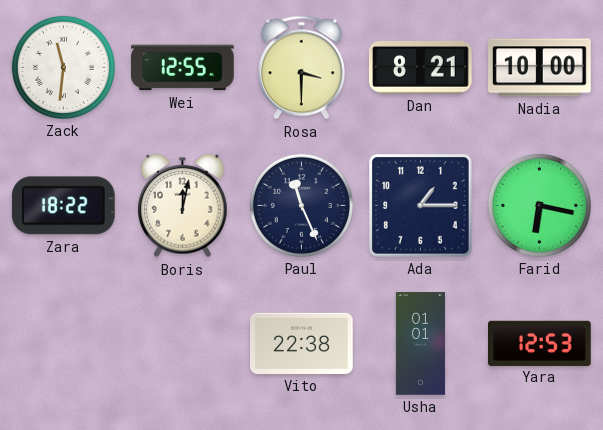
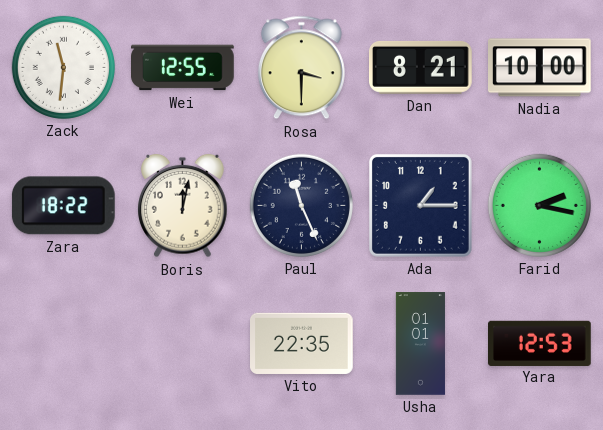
Farid: 6:17 -> 2:17 (539, 205)
Vito: 22:38 -> 22:35 (302, 343)
